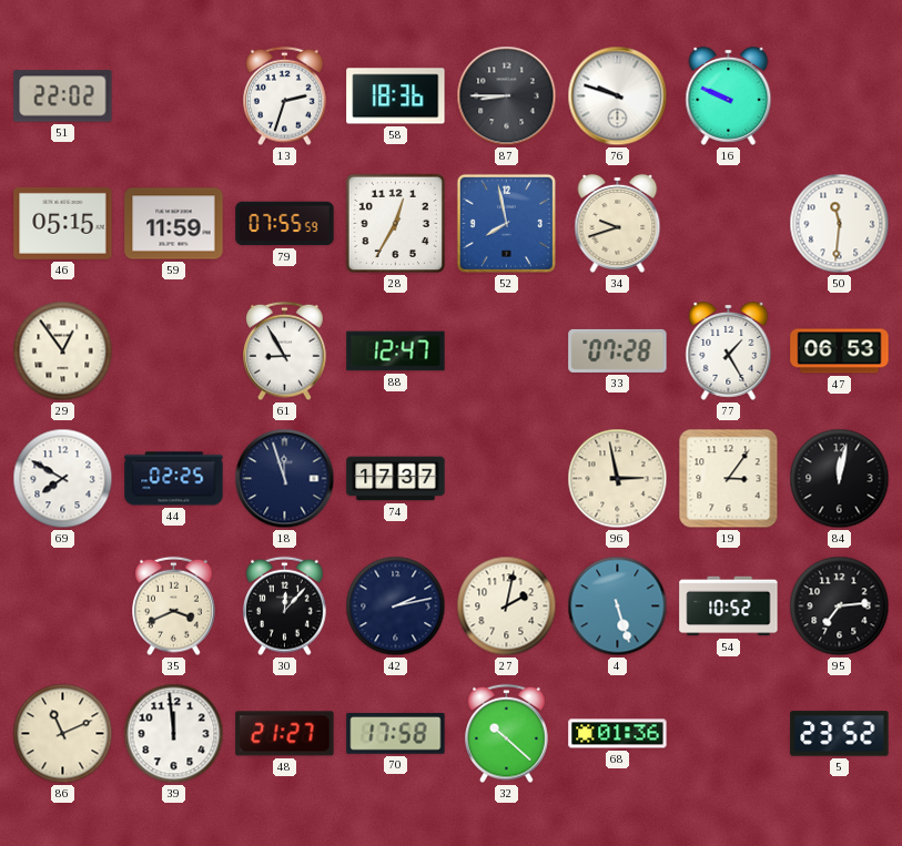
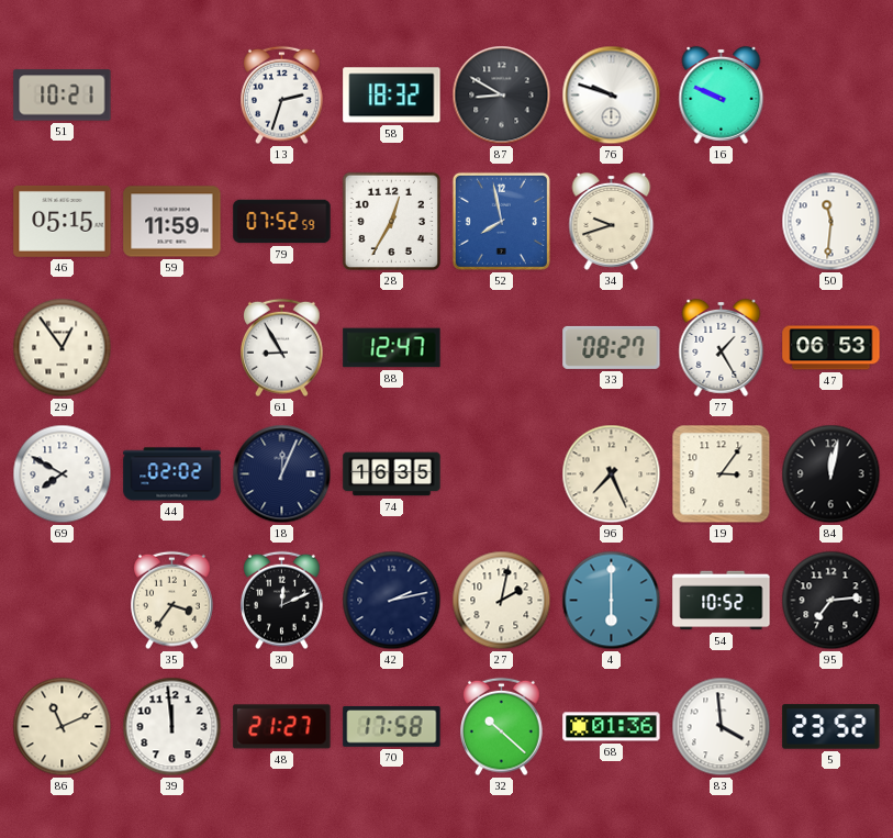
51: 22:02 -> 10:21 (63, 96)
58: 18:36 -> 18:32 (392, 96)
87: 8:45 -> 8:50 (502, 96)
79: 07:55 -> 07:52 (282, 222)
33: 07:28 -> 08:27 (612, 347)
44: 02:25 -> 02:02 (172, 474)
18: 11:57 -> 12:04 (282, 474)
74: 17:37 -> 16:35 (392, 474)
96: 2:58 -> 7:26 (612, 474)
35: 3:41 -> 3:36 (172, 601)
30: 12:07 -> 12:11 (282, 601)
4: 5:27 -> 6:00 (612, 601)
83: none -> 3:59 (722, 727)
